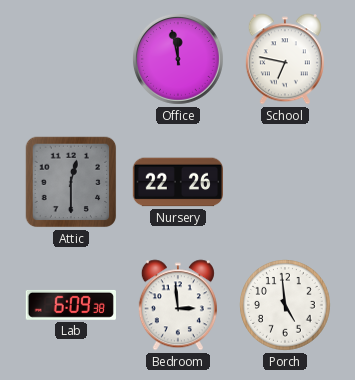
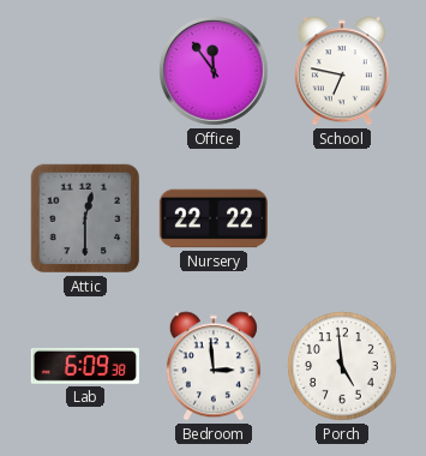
Office: 11:58 -> 11:54 (214, 71)
Nursery: 22:26 -> 22:22 (212, 218)
